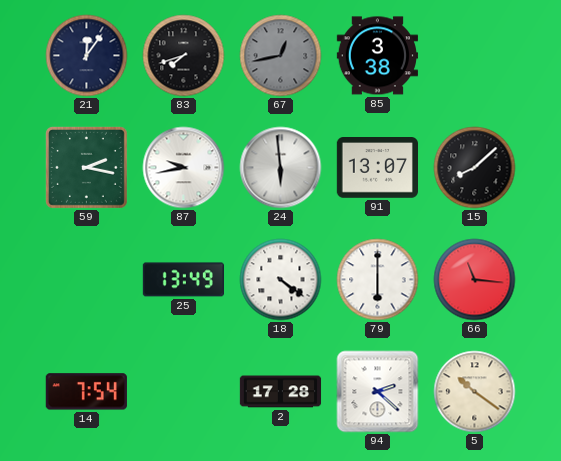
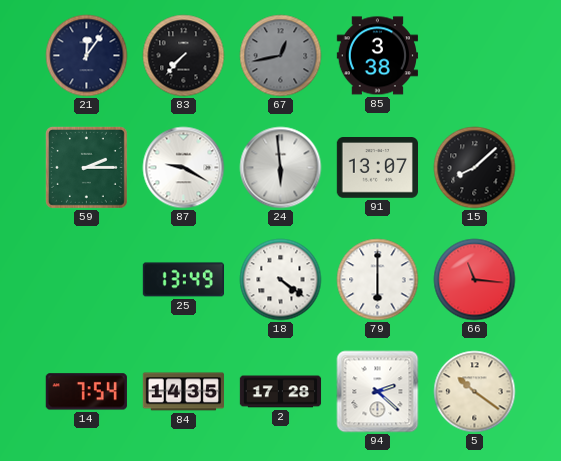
83: 7:42 -> 7:37 (184, 56)
59: 2:17 -> 2:15 (86, 167)
87: 9:43 -> 9:20 (184, 168)
84: none -> 14:35 (183, 392)
